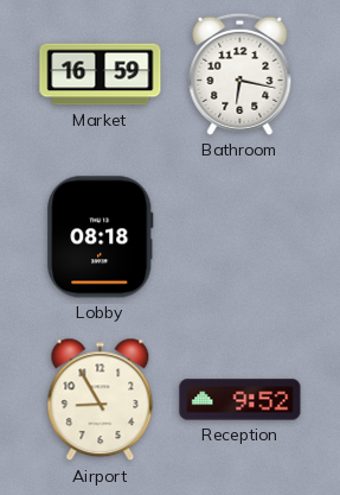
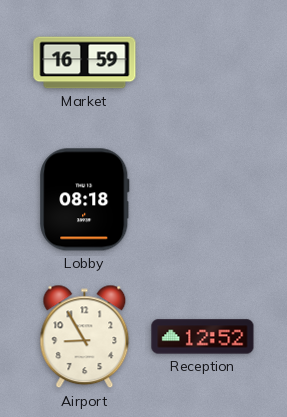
Bathroom: 6:17 -> none (240, 74)
Reception: 9:52 -> 12:52 (203, 337)
